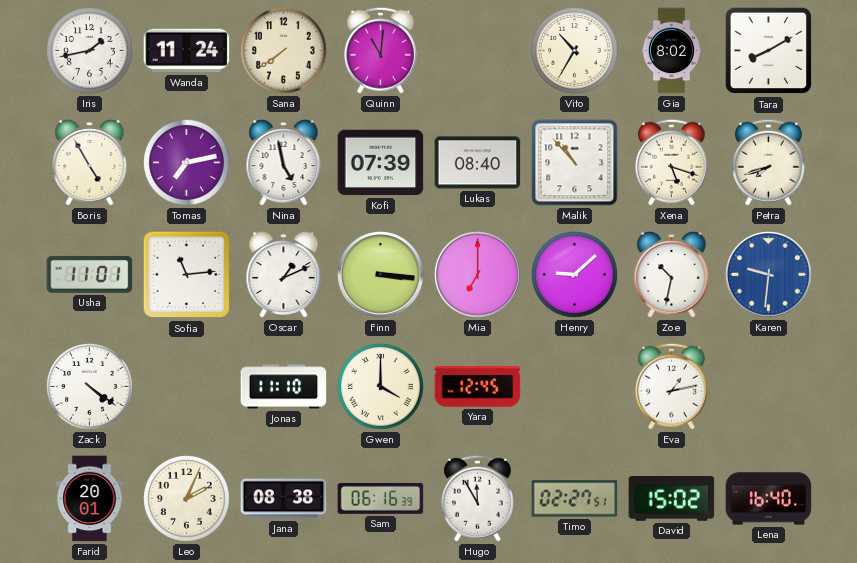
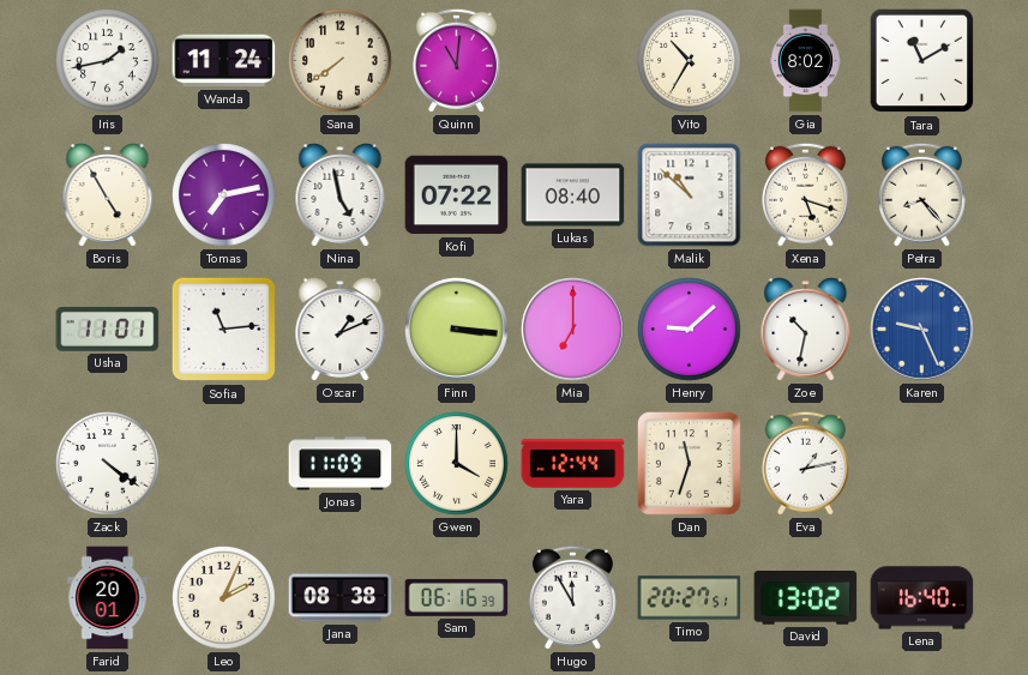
Tara: 8:10 -> 11:10 (922, 61)
Kofi: 07:39 -> 07:22 (457, 195)
Malik: 10:53 -> 10:52 (690, 195)
Petra: 7:42 -> 8:23 (921, 194)
Karen: 9:31 -> 9:26 (922, 330)
Jonas: 11:10 -> 11:09 (341, 464)
Yara: 12:45 -> 12:44 (573, 464)
Dan: none -> 11:33 (689, 463)
Timo: 02:27 -> 20:27 (690, 598)
David: 15:02 -> 13:02 (806, 598)
